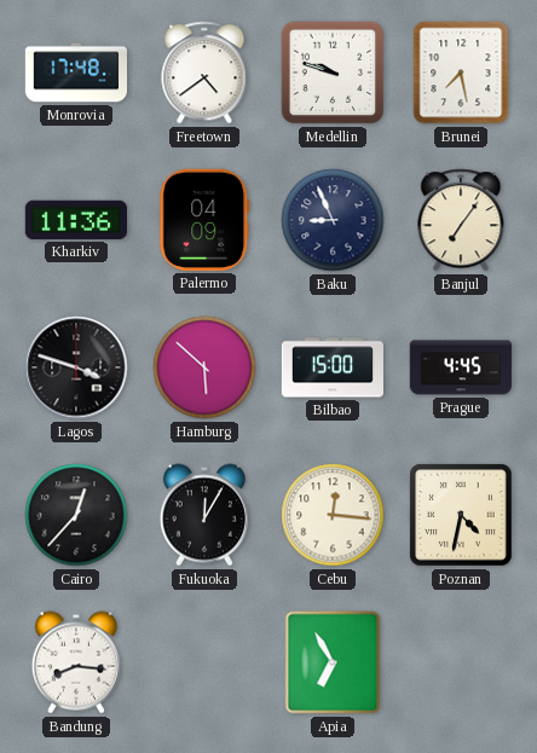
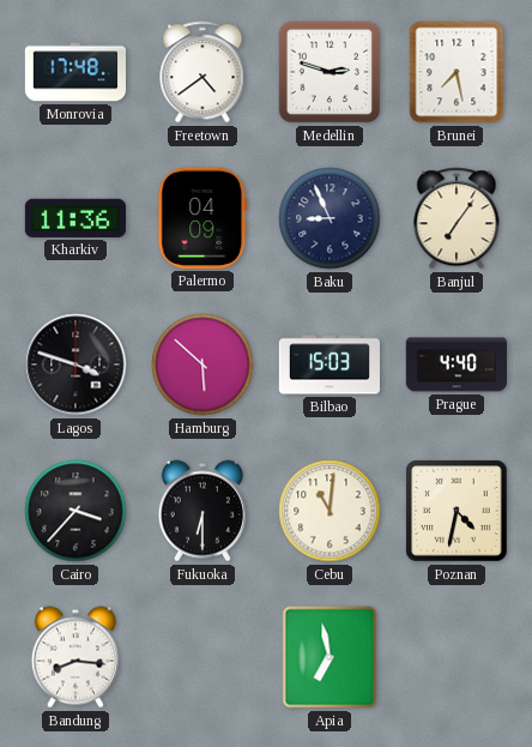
Medellin: 9:48 -> 2:48 (330, 72)
Bilbao: 15:00 -> 15:03 (328, 365)
Prague: 4:45 -> 4:40 (457, 365)
Cairo: 12:37 -> 3:37 (75, 511)
Fukuoka: 12:05 -> 6:30 (202, 511)
Cebu: 12:16 -> 11:01 (330, 511)
Apia: 6:55 -> 6:58 (330, 657)
